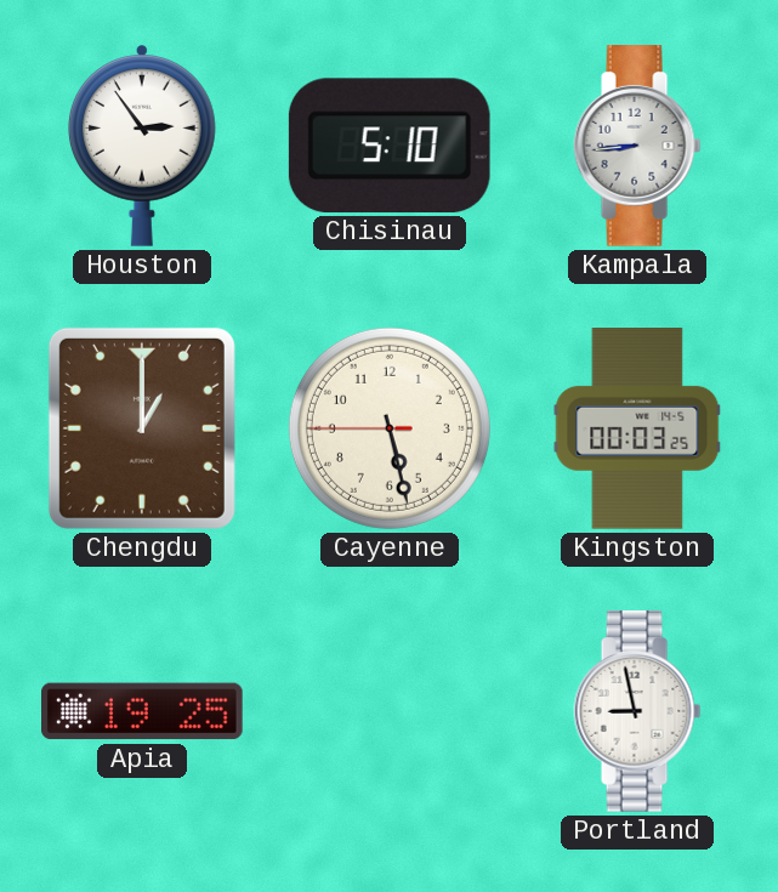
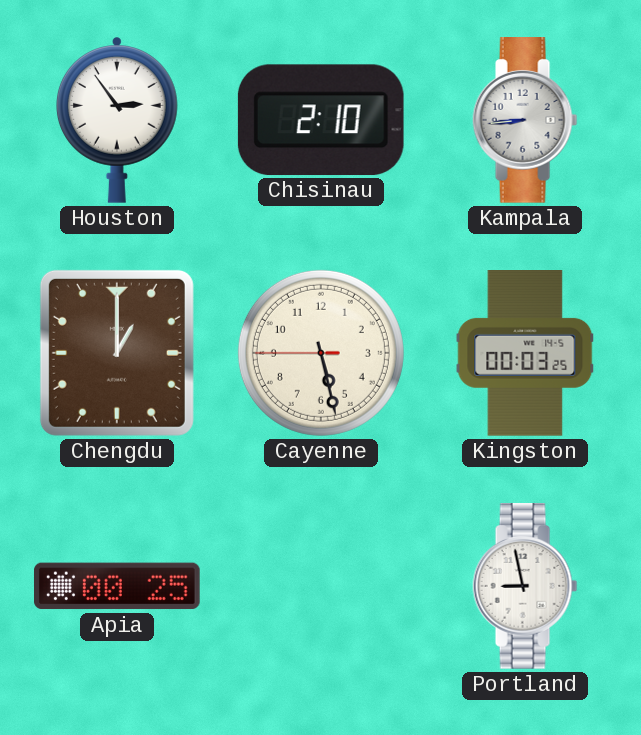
Chisinau: 5:10 -> 2:10 (321, 120)
Apia: 19:25 -> 00:25 (118, 586)
